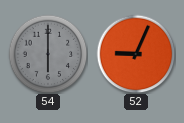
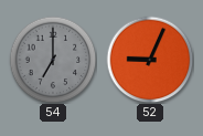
54: 6:00 -> 7:00 (53, 60)
